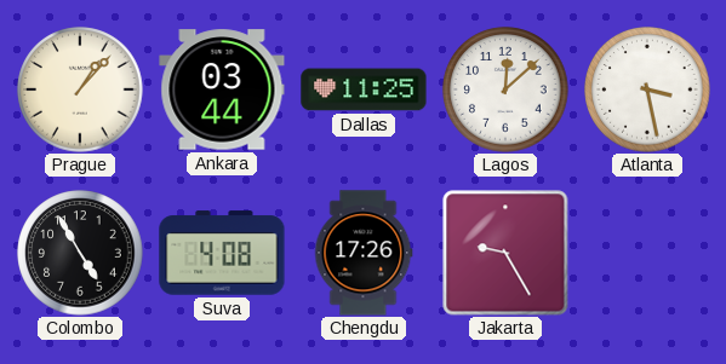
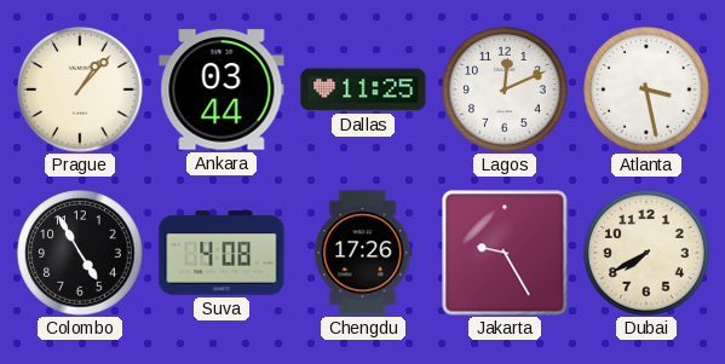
Lagos: 12:08 -> 12:11 (505, 89)
Dubai: none -> 7:40 (646, 253)
